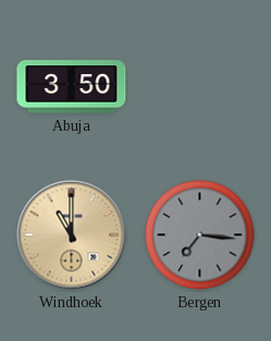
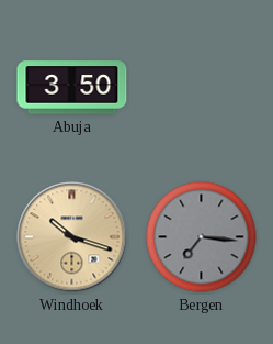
Windhoek: 11:00 -> 10:18 (72, 237)
